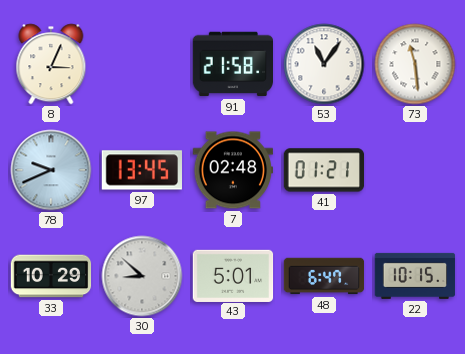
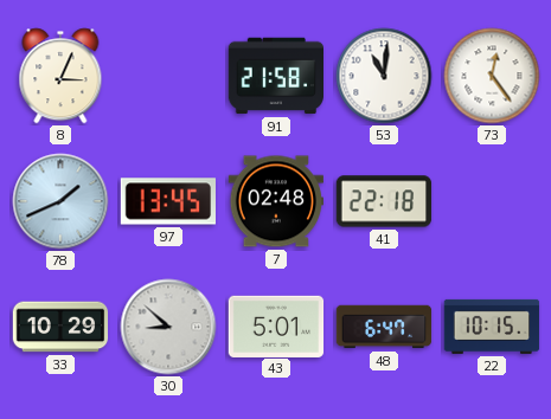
53: 11:06 -> 11:01 (384, 76)
73: 11:29 -> 12:24 (492, 76)
78: 9:41 -> 1:41 (60, 201)
41: 01:21 -> 22:18 (384, 201)
